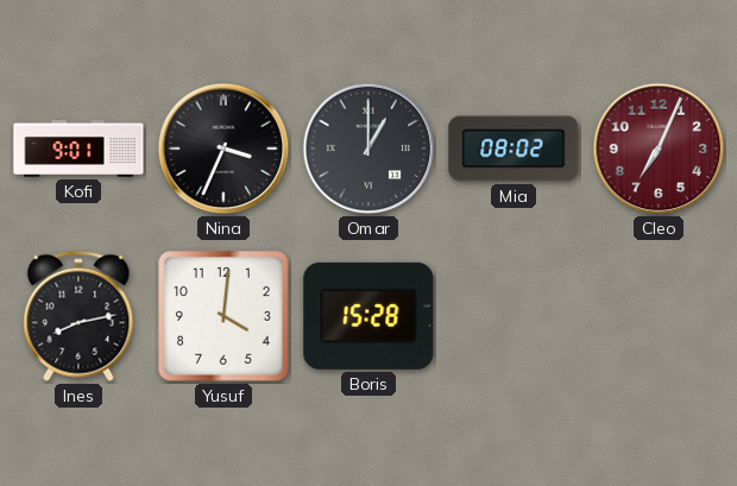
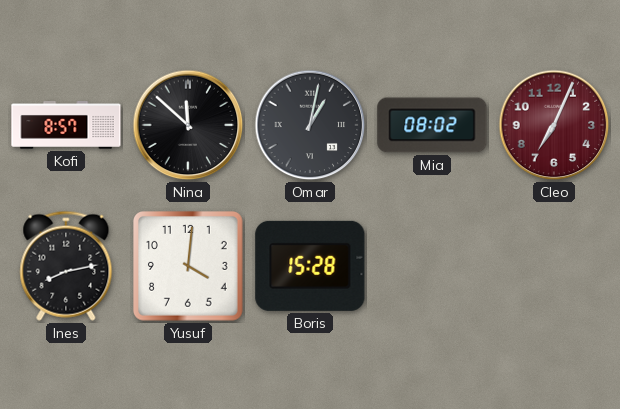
Kofi: 9:01 -> 8:57 (66, 125)
Nina: 3:34 -> 11:52 (188, 125)
Omar: 1:00 -> 1:02 (310, 125)
